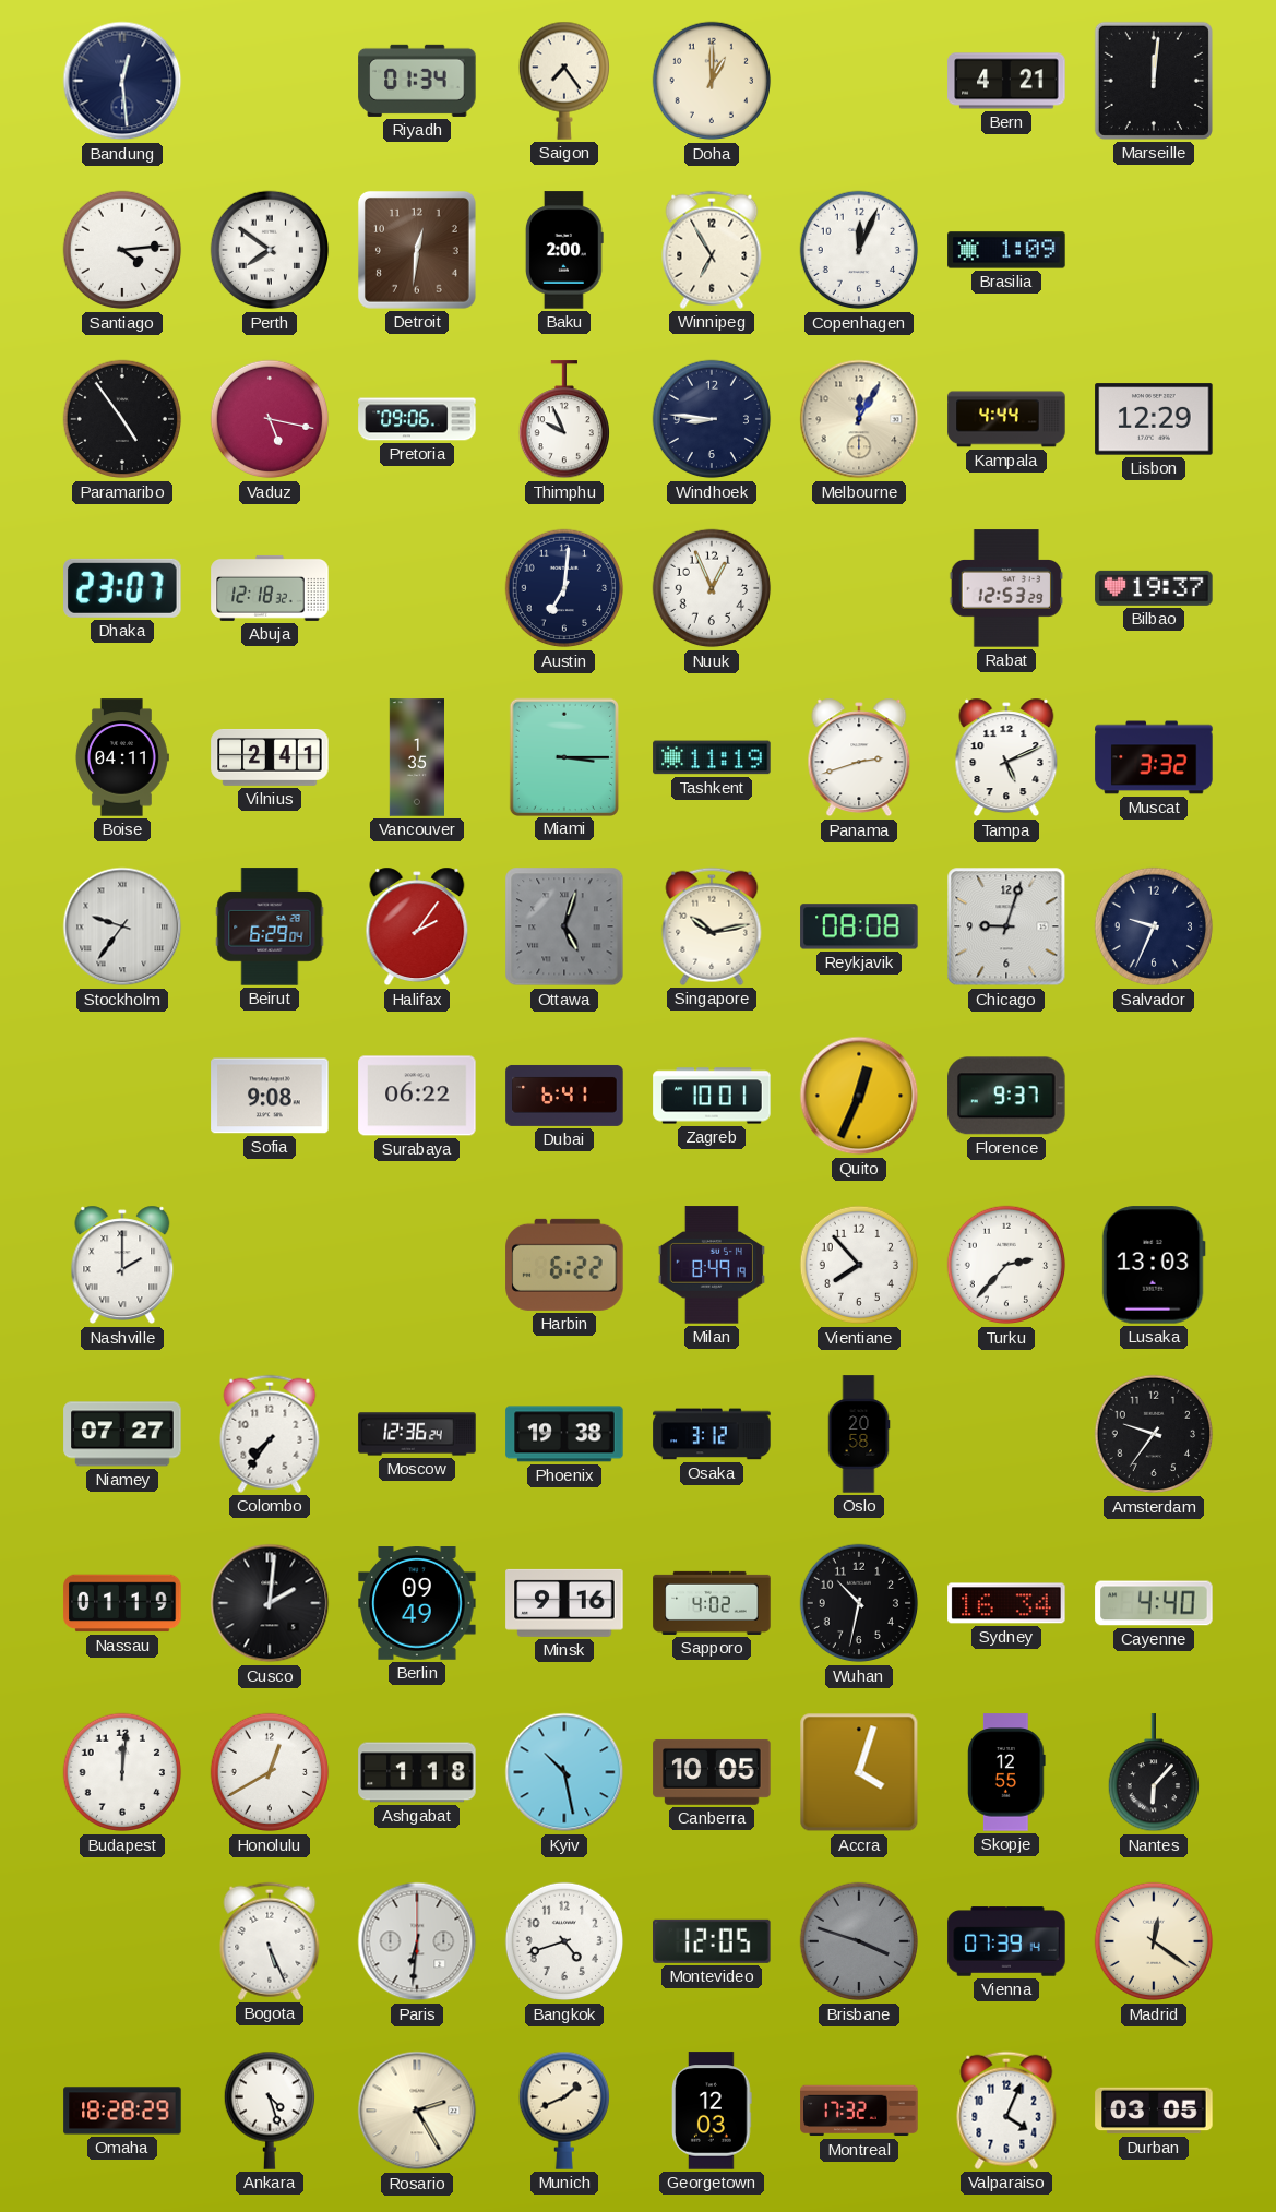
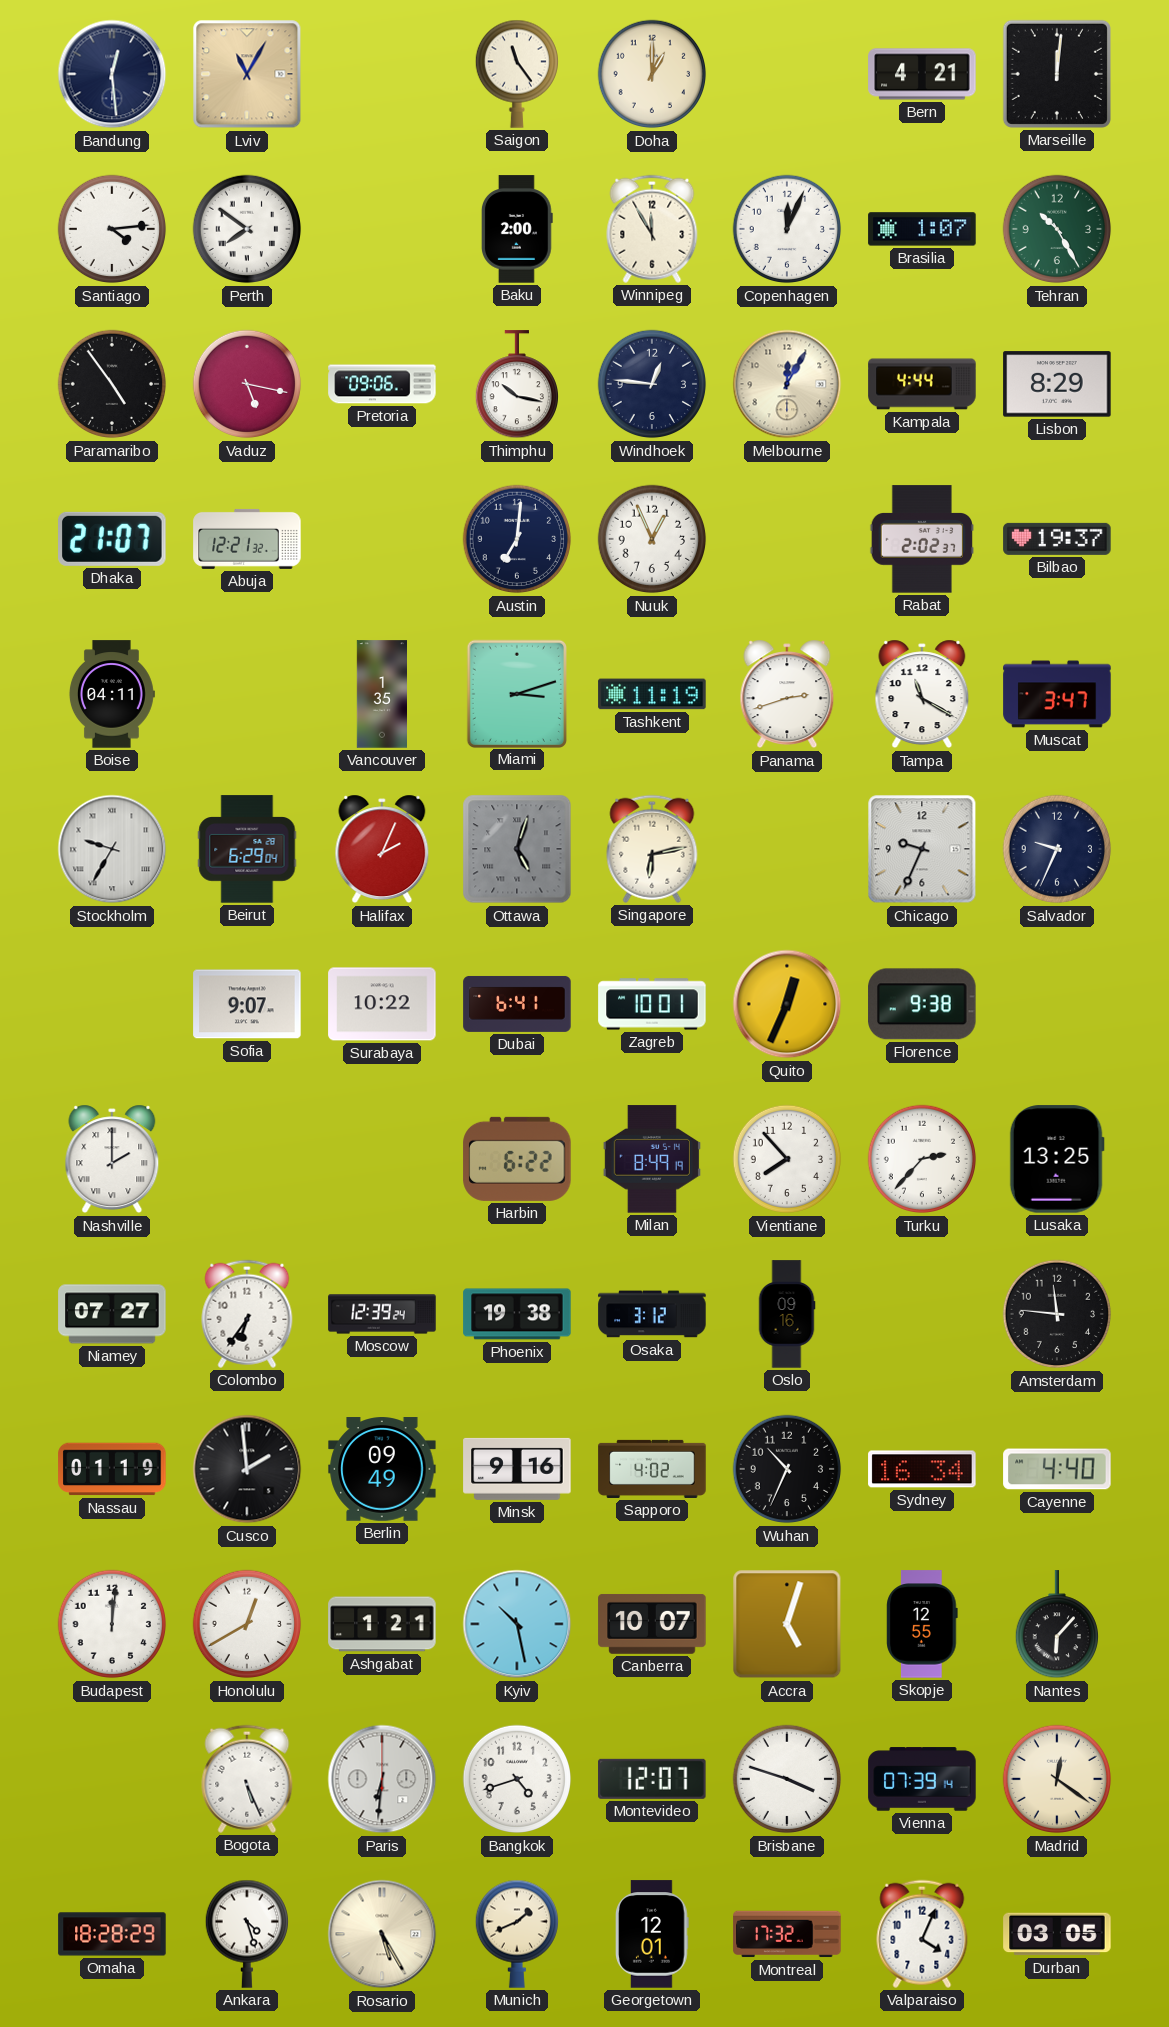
Lviv: none -> 11:05 (247, 74)
Riyadh: 01:34 -> none (417, 81)
Saigon: 7:24 -> 11:24 (516, 74)
Detroit: 12:31 -> none (417, 250)
Winnipeg: 6:55 -> 11:55 (652, 229)
Brasilia: 1:09 -> 1:07 (922, 229)
Tehran: none -> 10:25 (1057, 229)
Thimphu: 9:56 -> 10:17 (516, 385)
Windhoek: 8:46 -> 12:46 (652, 384)
Lisbon: 12:29 -> 8:29 (1057, 384)
Dhaka: 23:07 -> 21:07 (112, 539)
Abuja: 12:18 -> 12:21 (247, 539)
Rabat: 12:53 -> 2:02 (921, 539)
Vilnius: 2:41 -> none (270, 758)
Miami: 3:15 -> 3:12 (516, 693)
Tampa: 5:11 -> 11:20 (922, 694)
Muscat: 3:32 -> 3:47 (1057, 694)
Stockholm: 9:36 -> 9:35 (112, 849)
Halifax: 2:06 -> 2:04 (382, 849)
Singapore: 10:13 -> 6:13 (652, 849)
Reykjavik: 08:08 -> none (859, 926)
Chicago: 9:03 -> 9:34 (922, 849)
Sofia: 9:08 -> 9:07 (247, 1004)
Surabaya: 06:22 -> 10:22 (382, 1004)
Florence: 9:37 -> 9:38 (922, 1004)
Lusaka: 13:03 -> 13:25 (1057, 1159)
Colombo: 7:36 -> 6:36 (247, 1314)
Moscow: 12:36 -> 12:39 (382, 1314)
Oslo: 20:58 -> 09:16 (787, 1314)
Amsterdam: 9:36 -> 11:46 (1057, 1314)
Cusco: 2:01 -> 1:59 (247, 1469)
Wuhan: 10:32 -> 10:34 (787, 1469)
Ashgabat: 1:18 -> 1:21 (382, 1624)
Canberra: 10:05 -> 10:07 (652, 1624)
Accra: 4:03 -> 5:03 (787, 1624)
Montevideo: 12:05 -> 12:07 (652, 1779)
Brisbane dial: grey -> white (787, 1779)
Rosario: 2:25 -> 5:25 (382, 1934)
Georgetown: 12:03 -> 12:01 (652, 1934)
